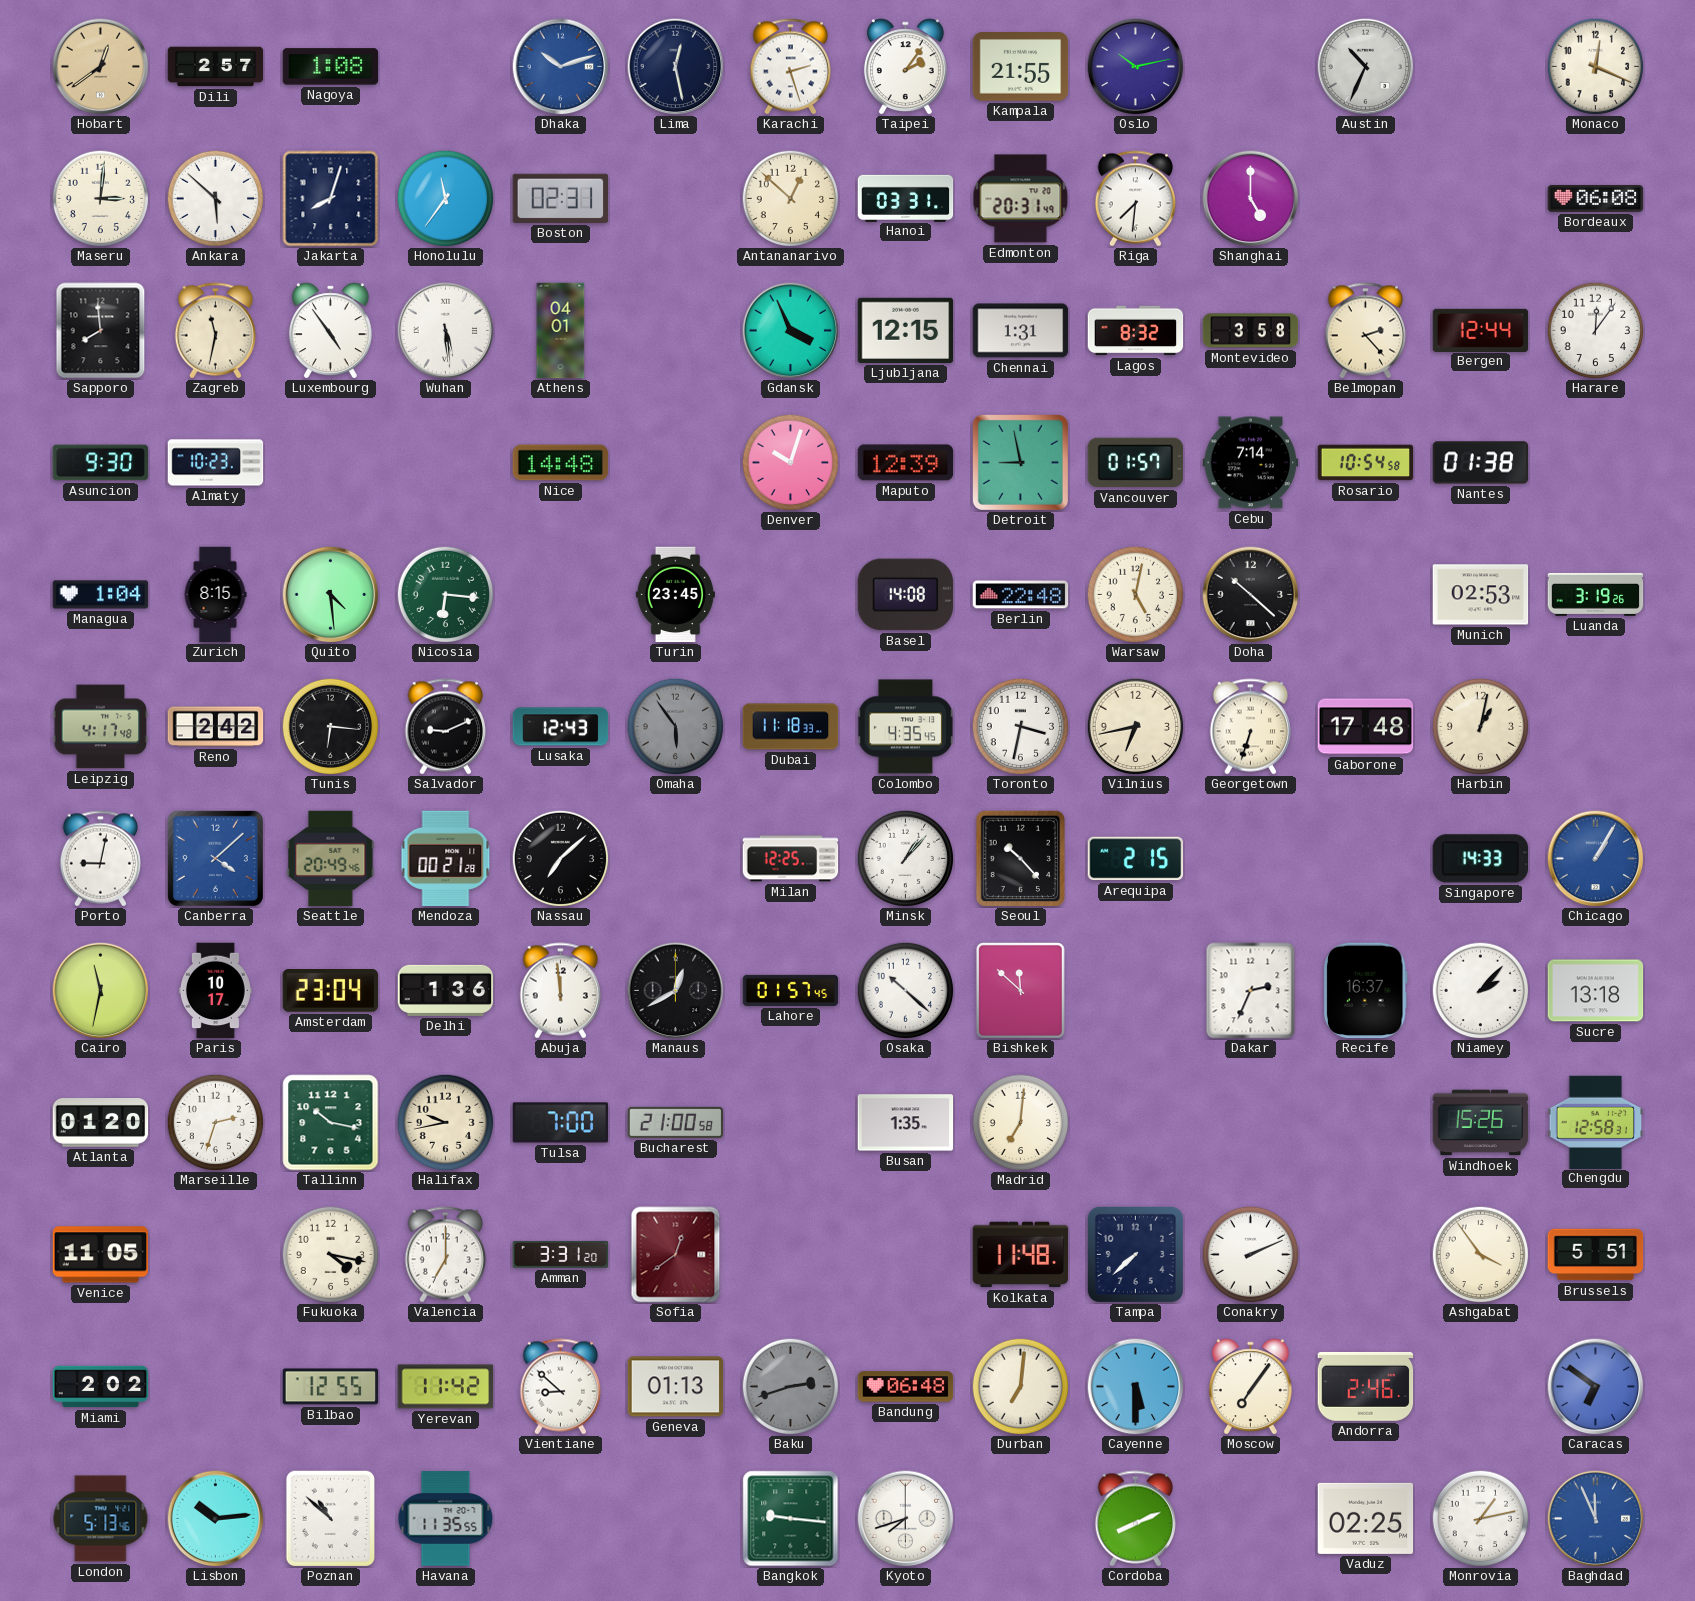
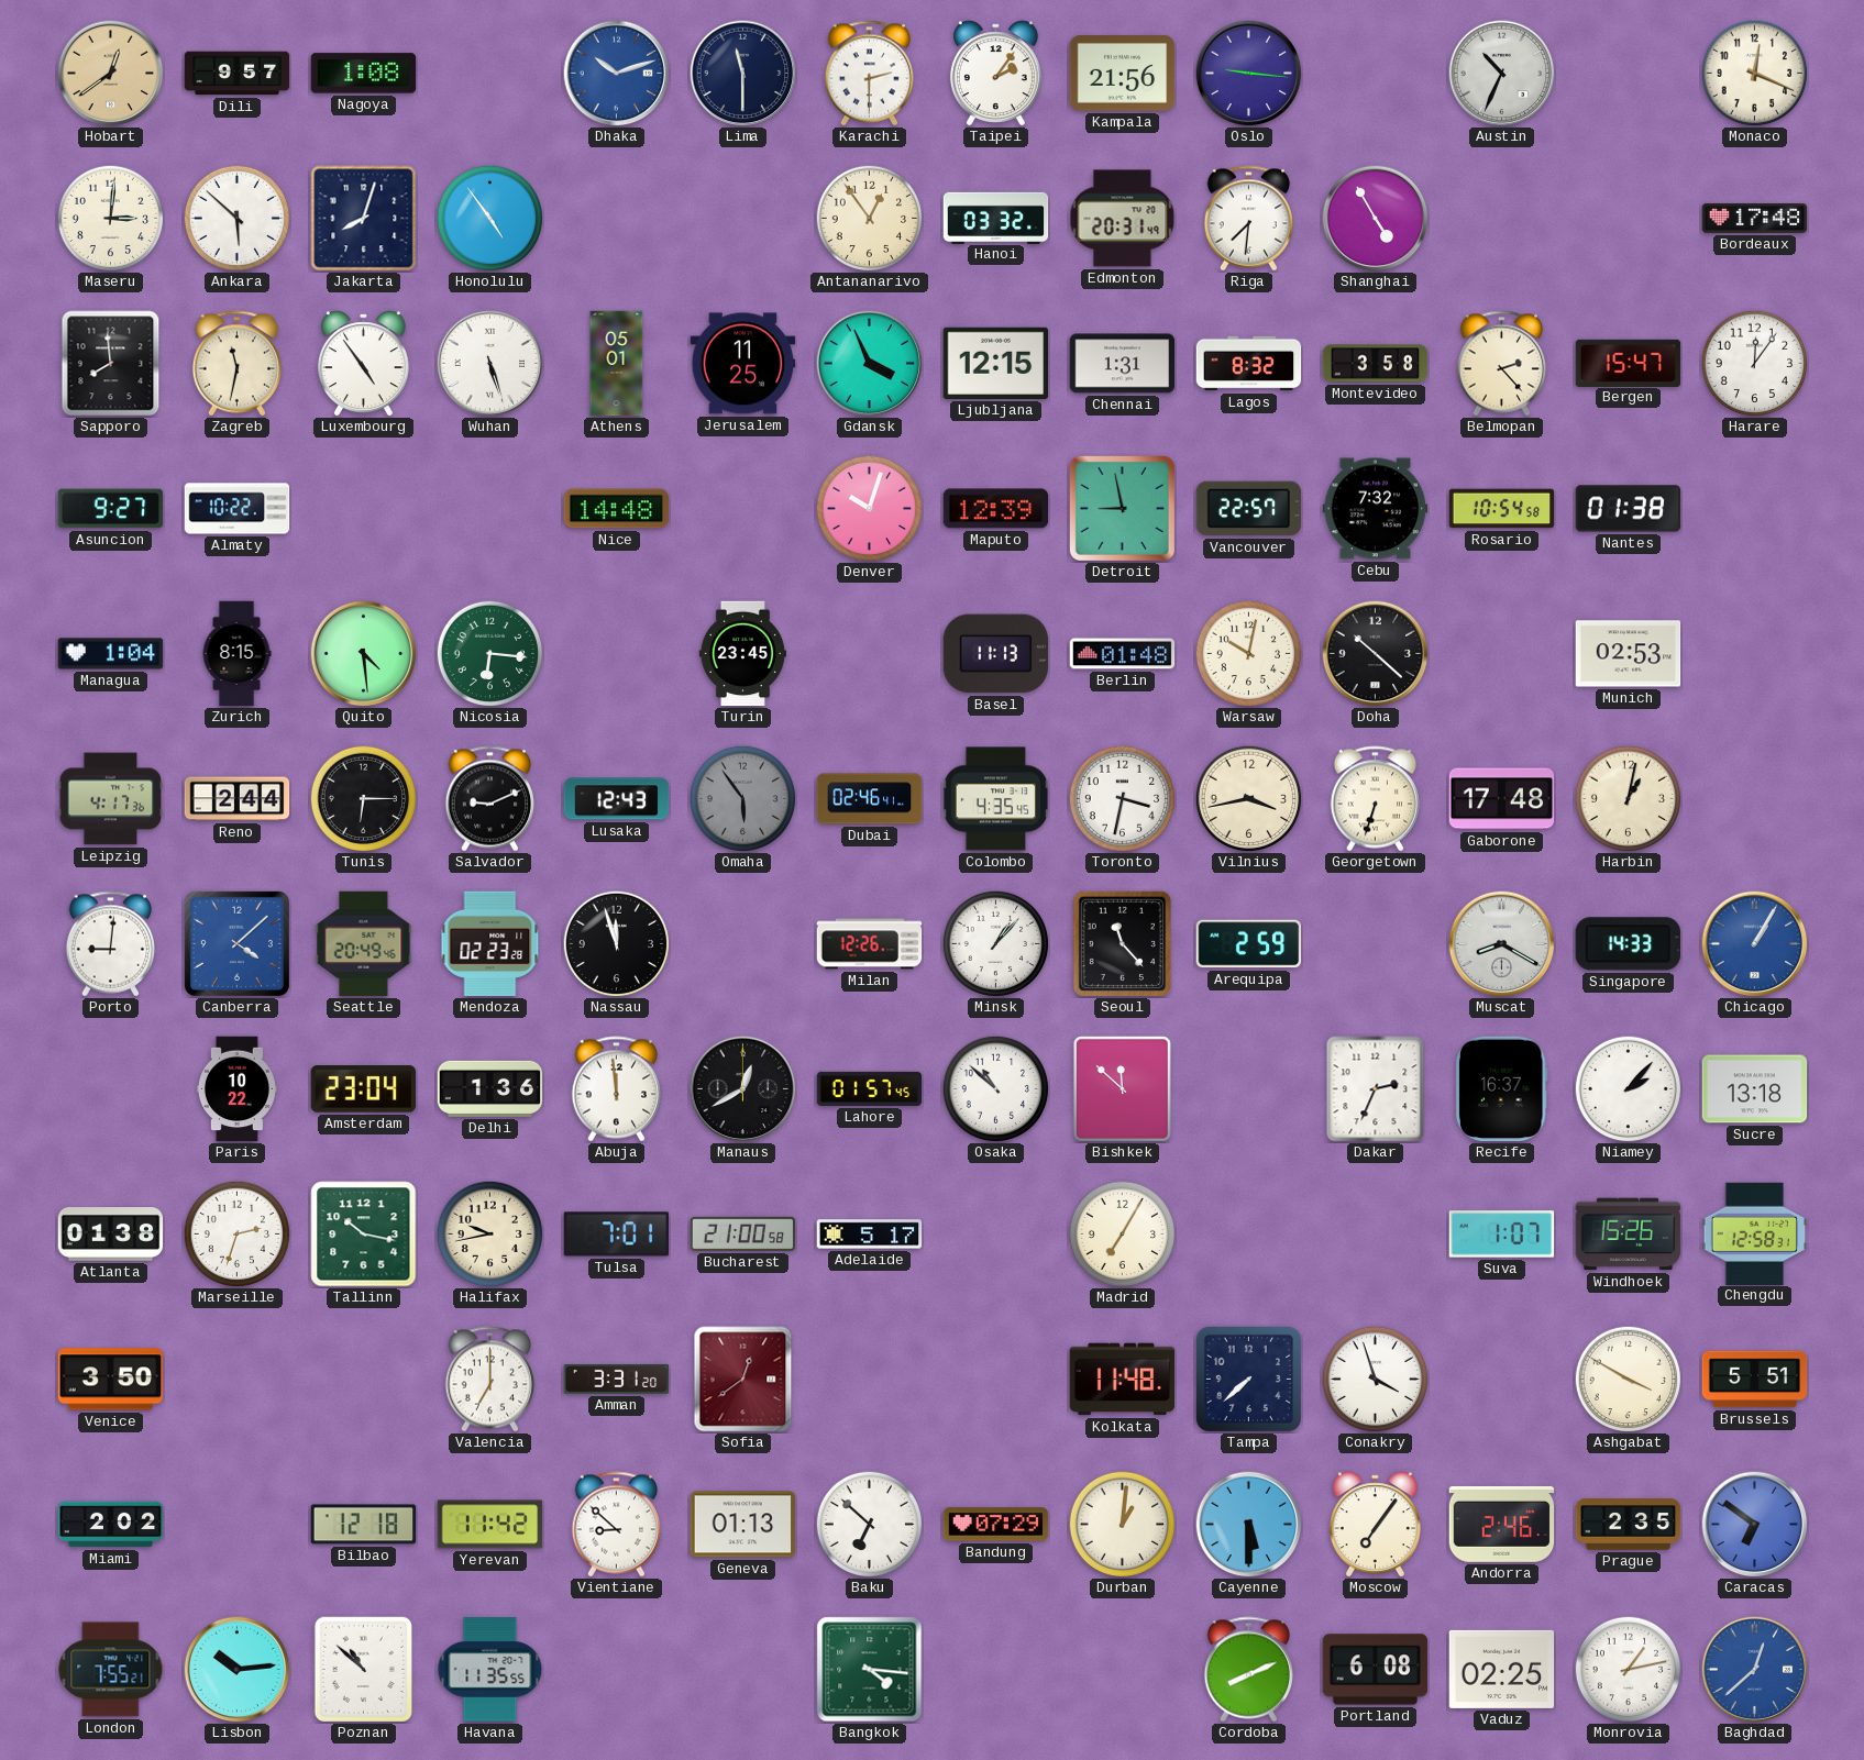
Dili: 2:57 -> 9:57 (238, 74)
Lima: 12:28 -> 11:30 (743, 74)
Karachi: 2:27 -> 2:30 (870, 74)
Kampala: 21:55 -> 21:56 (1123, 74)
Oslo: 10:13 -> 9:16 (1249, 74)
Honolulu: 11:36 -> 4:54 (489, 218)
Boston: 02:31 -> none (560, 198)
Antananarivo: 12:52 -> 12:54 (869, 218)
Hanoi: 03:31 -> 03:32 (996, 218)
Shanghai: 5:00 -> 4:55 (1376, 219)
Bordeaux: 06:08 -> 17:48 (1755, 218)
Wuhan: 5:29 -> 5:27 (490, 364)
Athens: 04:01 -> 05:01 (617, 364)
Jerusalem: none -> 11:25 (743, 364)
Bergen: 12:44 -> 15:47 (1629, 363)
Asuncion: 9:30 -> 9:27 (111, 509)
Almaty: 10:23 -> 10:22 (238, 509)
Vancouver: 01:57 -> 22:57 (1249, 509)
Cebu: 7:14 -> 7:32 (1376, 509)
Basel: 14:08 -> 11:13 (996, 654)
Berlin: 22:48 -> 01:48 (1123, 654)
Warsaw: 5:02 -> 10:02 (1248, 653)
Luanda: 3:19 -> none (1596, 594)
Leipzig: 4:17:48 -> 4:17:36 (111, 799)
Reno: 2:42 -> 2:44 (238, 799)
Tunis: 6:16 -> 6:15 (363, 798)
Dubai: 11:18 -> 02:46 (870, 799)
Vilnius: 6:43 -> 3:43 (1248, 798)
Porto: 9:02 -> 9:01 (111, 944)
Mendoza: 00:21 -> 02:23 (490, 944)
Nassau: 7:08 -> 11:57 (616, 943)
Milan: 12:25 -> 12:26 (870, 944)
Seoul: 10:23 -> 11:23 (1122, 943)
Arequipa: 2:15 -> 2:59 (1249, 944)
Muscat: none -> 8:20 (1502, 944)
Cairo: 11:32 -> none (101, 991)
Paris: 10:17 -> 10:22 (236, 1089)
Osaka: 10:22 -> 10:52 (995, 1088)
Atlanta: 01:20 -> 01:38 (111, 1235)
Tulsa: 7:00 -> 7:01 (617, 1235)
Adelaide: none -> 5:17 (870, 1235)
Busan: 1:35 -> none (906, 1123)
Madrid: 7:01 -> 7:05 (1122, 1233)
Suva: none -> 1:07 (1502, 1235)
Venice: 11:05 -> 3:50 (111, 1380)
Fukuoka: 4:17 -> none (330, 1254)
Conakry: 2:11 -> 3:57 (1375, 1379)
Ashgabat: 3:54 -> 3:50 (1628, 1379)
Bilbao: 12:55 -> 12:18 (364, 1525)
Baku: 2:42 -> 6:52 (869, 1524)
Baku dial: grey -> white (869, 1524)
Bandung: 06:48 -> 07:29 (996, 1525)
Durban: 7:01 -> 1:01 (1122, 1524)
Prague: none -> 2:35 (1629, 1525)
London: 5:13 -> 7:55 (111, 1670)
Bangkok: 9:16 -> 4:16 (870, 1670)
Kyoto: 7:42 -> none (906, 1519)
Portland: none -> 6:08 (1376, 1670)
Baghdad: 11:56 -> 12:38 (1755, 1670)
